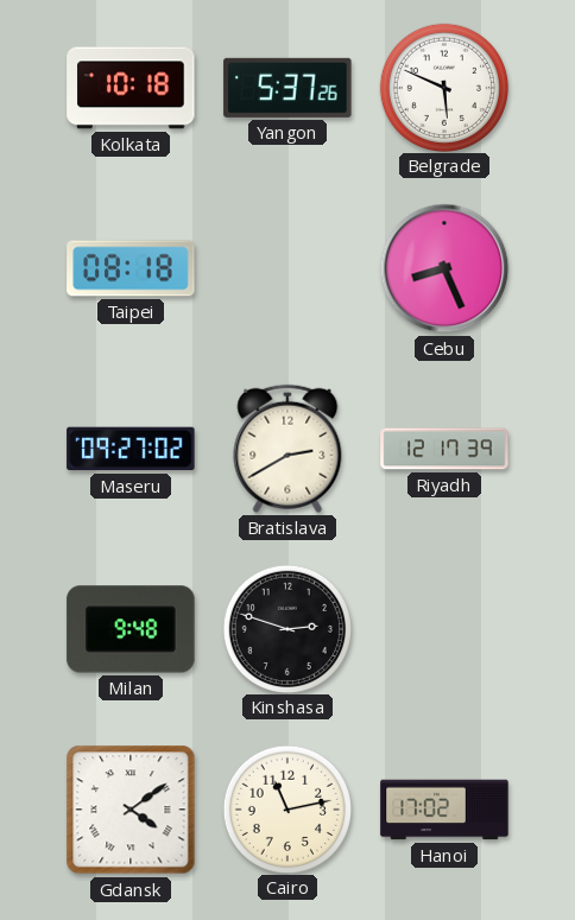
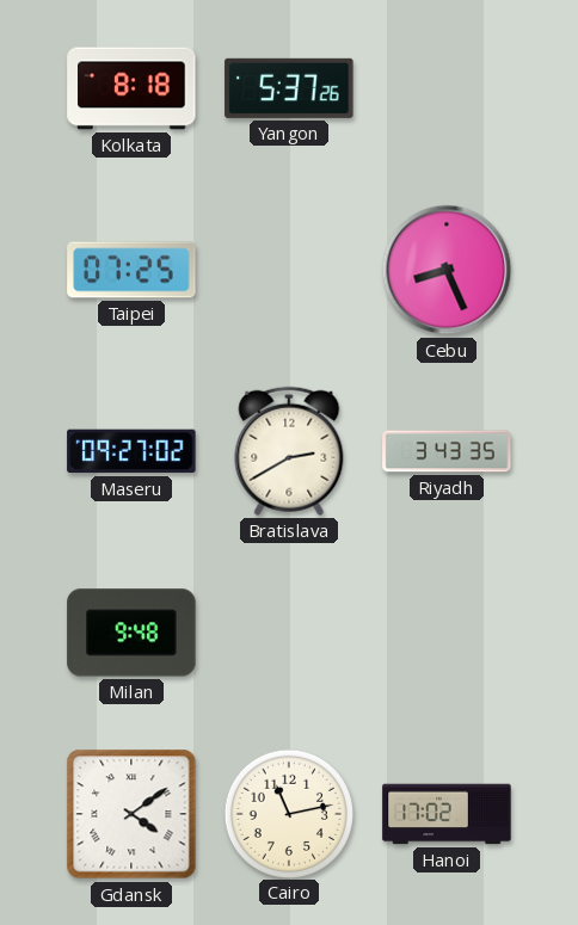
Kolkata: 10:18 -> 8:18 (131, 88)
Belgrade: 5:49 -> none (443, 87)
Taipei: 08:18 -> 07:25 (131, 270)
Riyadh: 12:17 -> 3:43 (447, 451)
Kinshasa: 2:48 -> none (286, 628)
